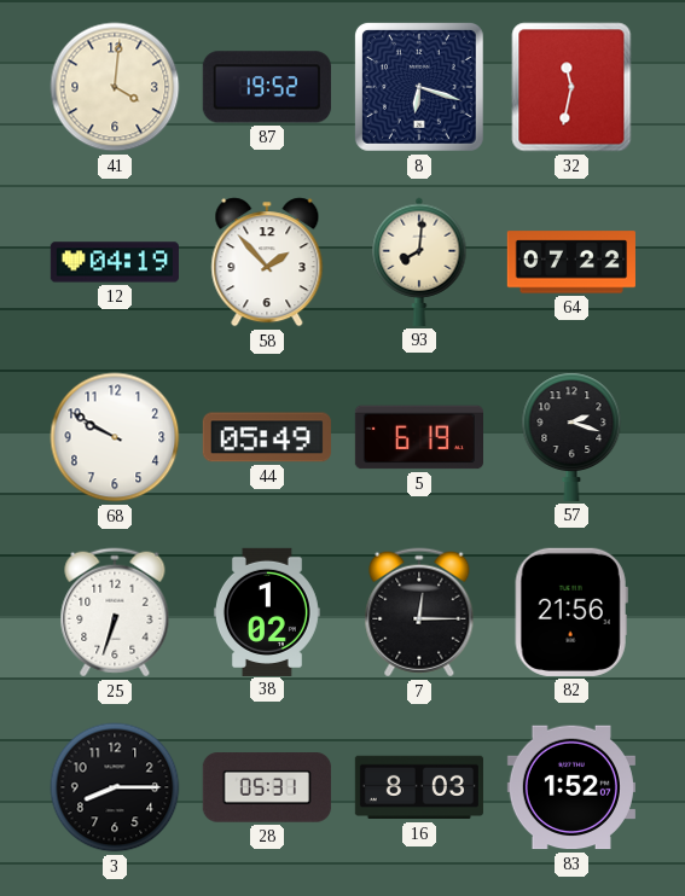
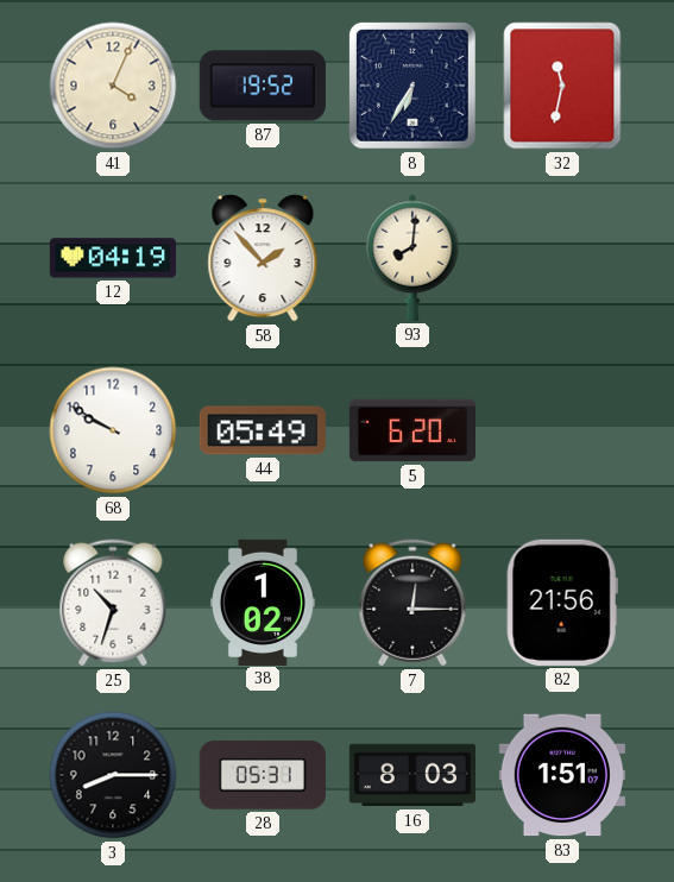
41: 4:01 -> 4:04 (113, 86)
8: 6:18 -> 6:35 (412, 86)
64: 07:22 -> none (571, 262)
5: 6:19 -> 6:20 (411, 430)
57: 2:18 -> none (571, 437)
25: 6:33 -> 10:33 (113, 603)
83: 1:52 -> 1:51 (562, 775)
